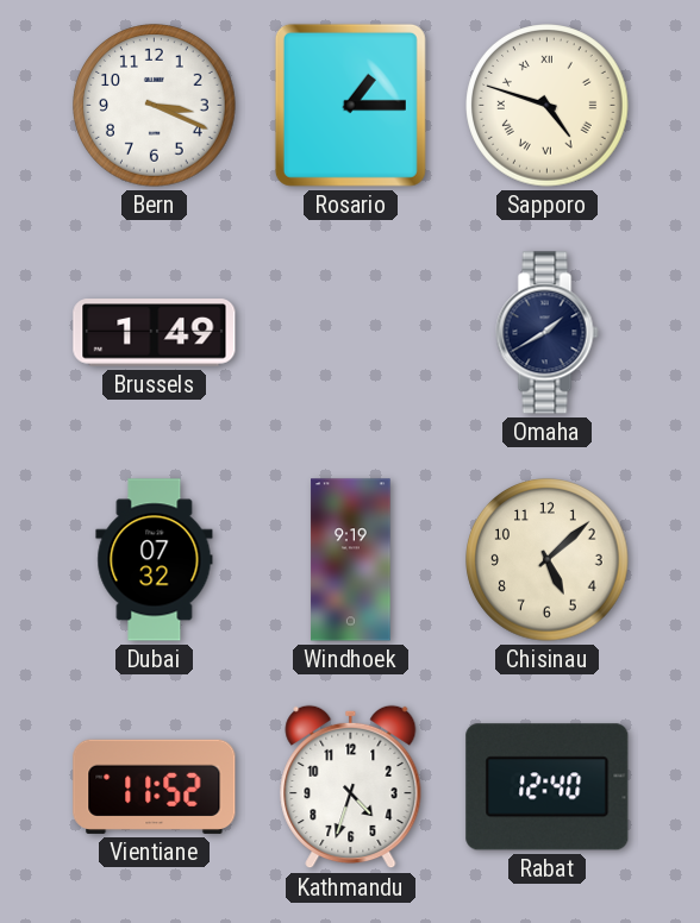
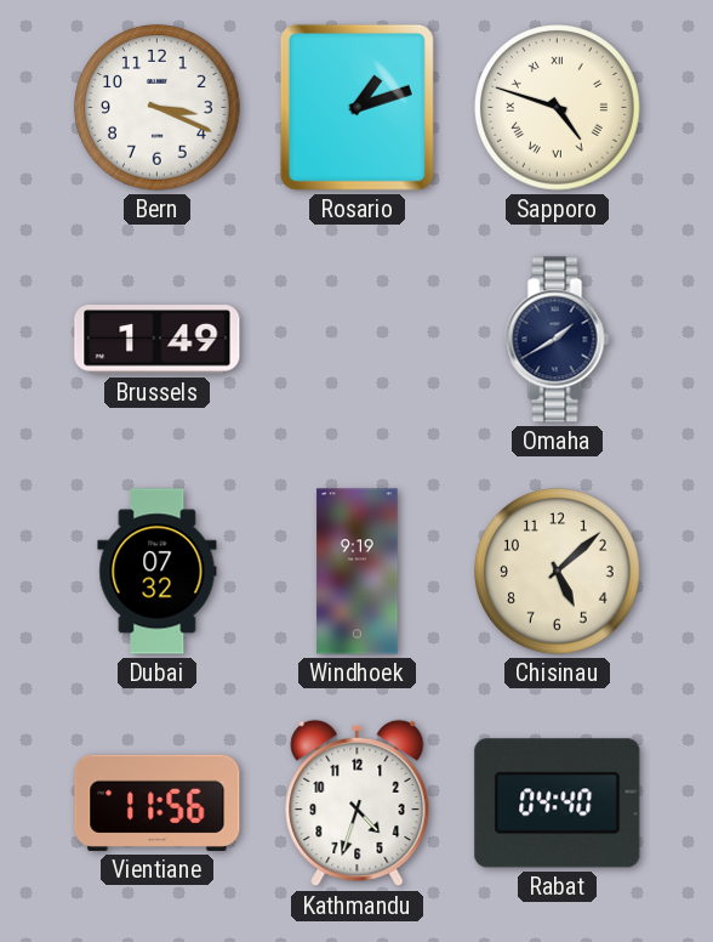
Rosario: 1:15 -> 1:12 (356, 107)
Vientiane: 11:52 -> 11:56 (158, 802)
Rabat: 12:40 -> 04:40 (558, 804)
